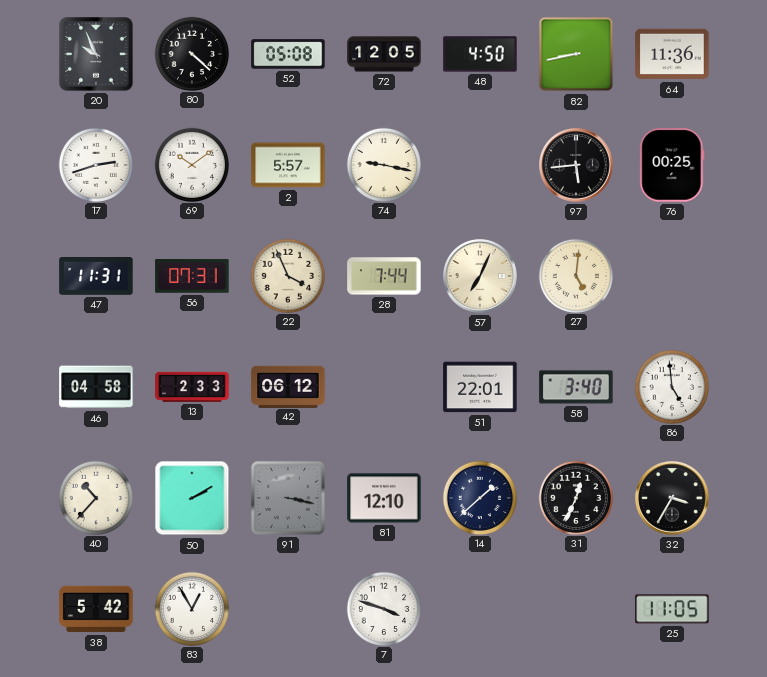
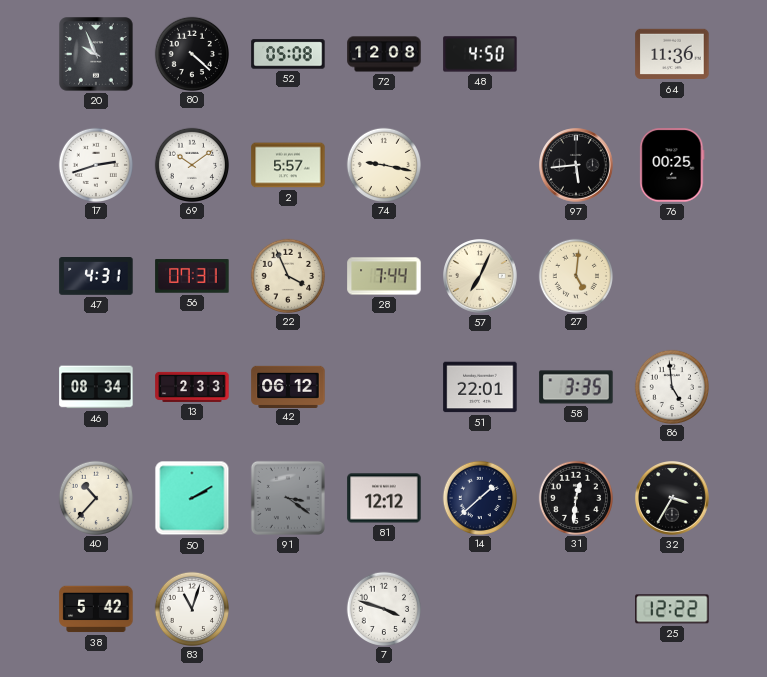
72: 12:05 -> 12:08 (384, 54)
82: 8:43 -> none (576, 54)
47: 11:31 -> 4:31 (96, 277)
46: 04:58 -> 08:34 (96, 387)
58: 3:40 -> 3:35 (576, 387)
91: 3:17 -> 3:21 (288, 498)
81: 12:10 -> 12:12 (384, 498)
31: 12:34 -> 12:31 (575, 497)
83: 12:55 -> 11:03 (191, 608)
25: 11:05 -> 12:22 (672, 609)
